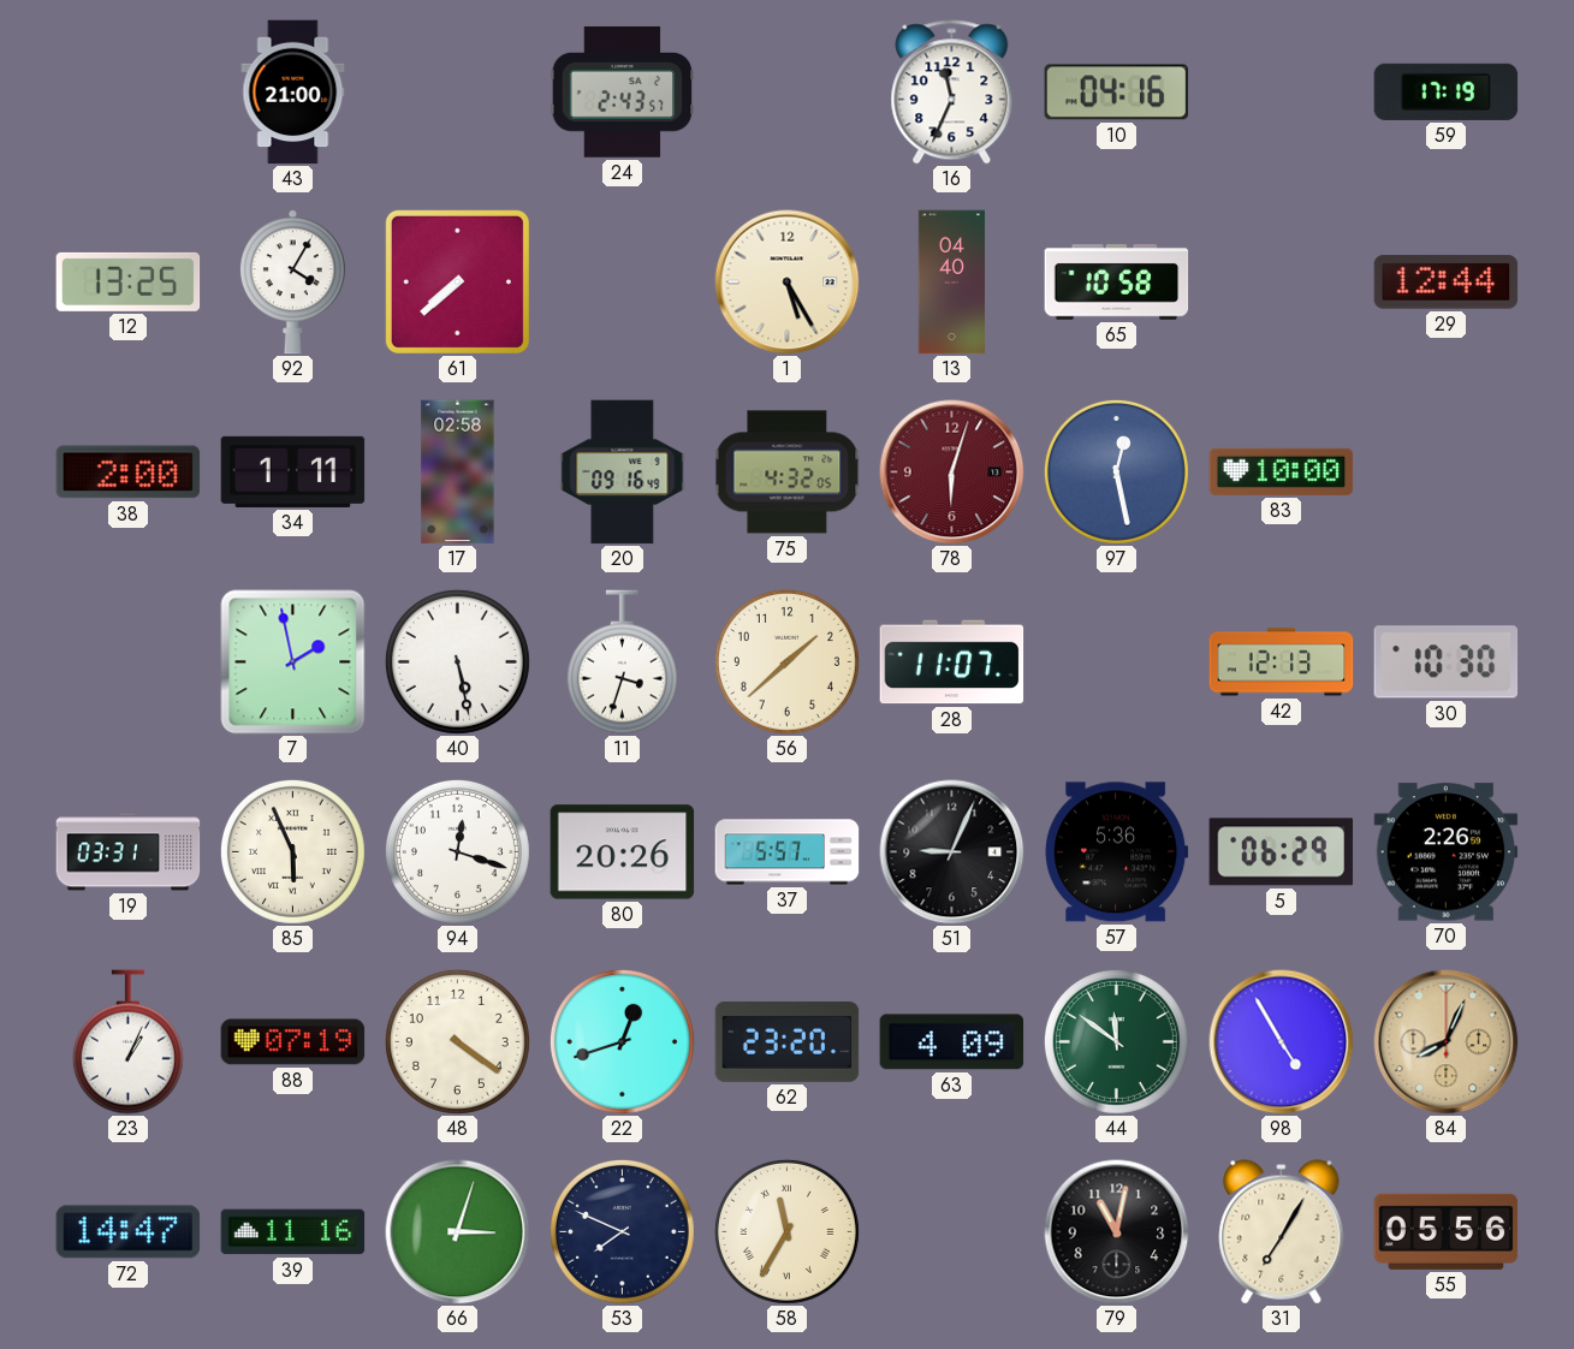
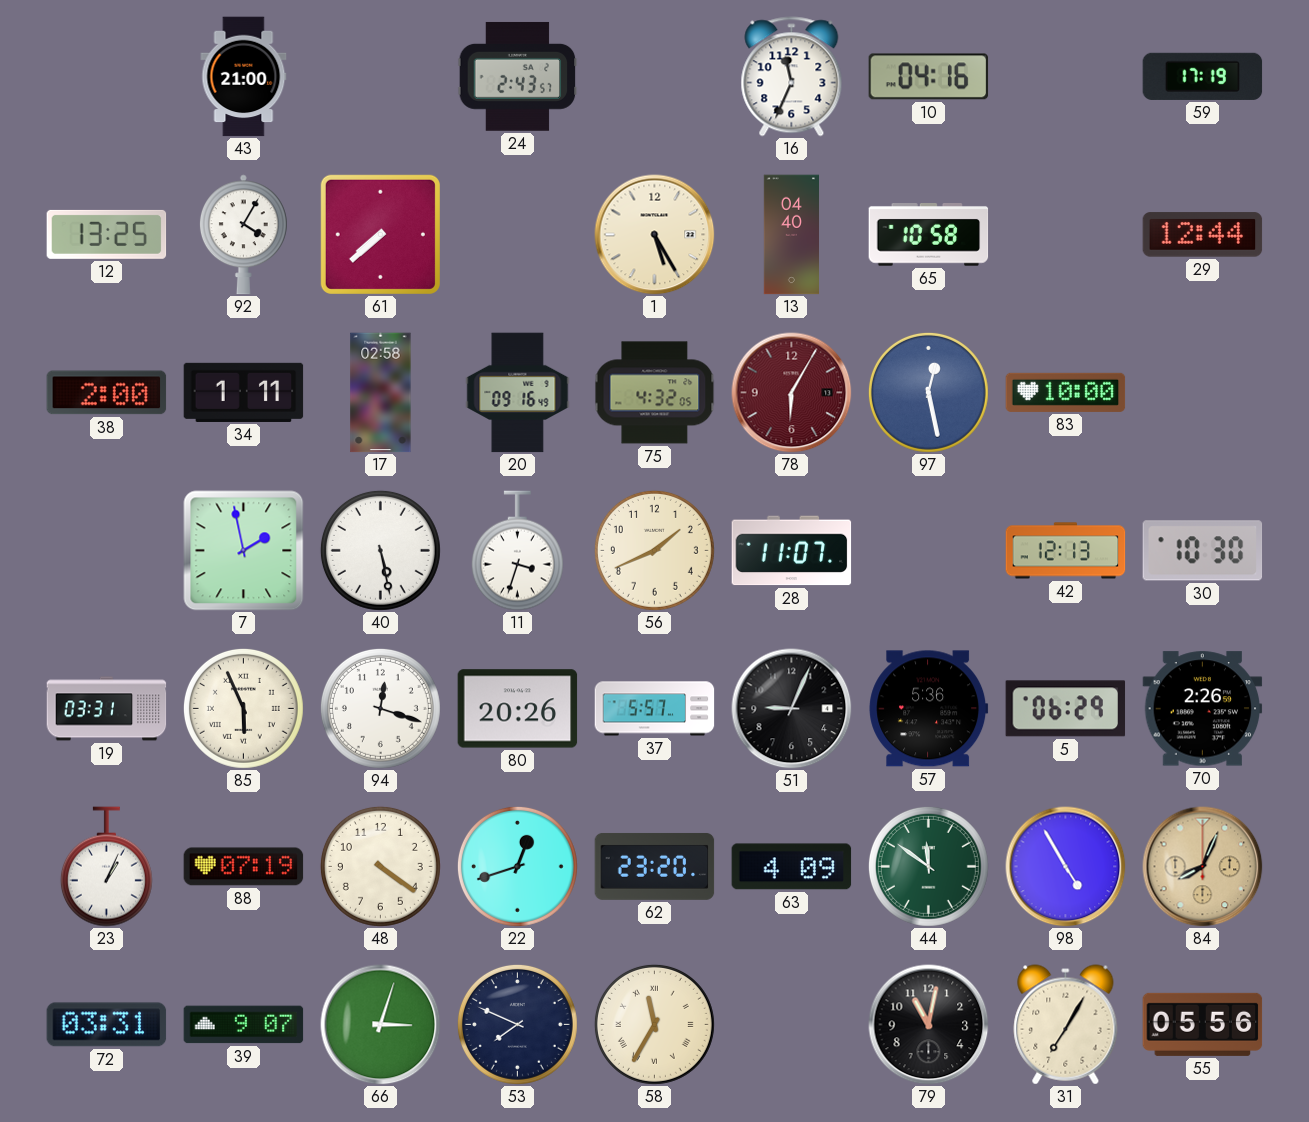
78: 6:03 -> 6:05 (792, 393)
56: 1:38 -> 1:41 (654, 550)
72: 14:47 -> 03:31 (107, 1025)
39: 11:16 -> 9:07 (244, 1025)
